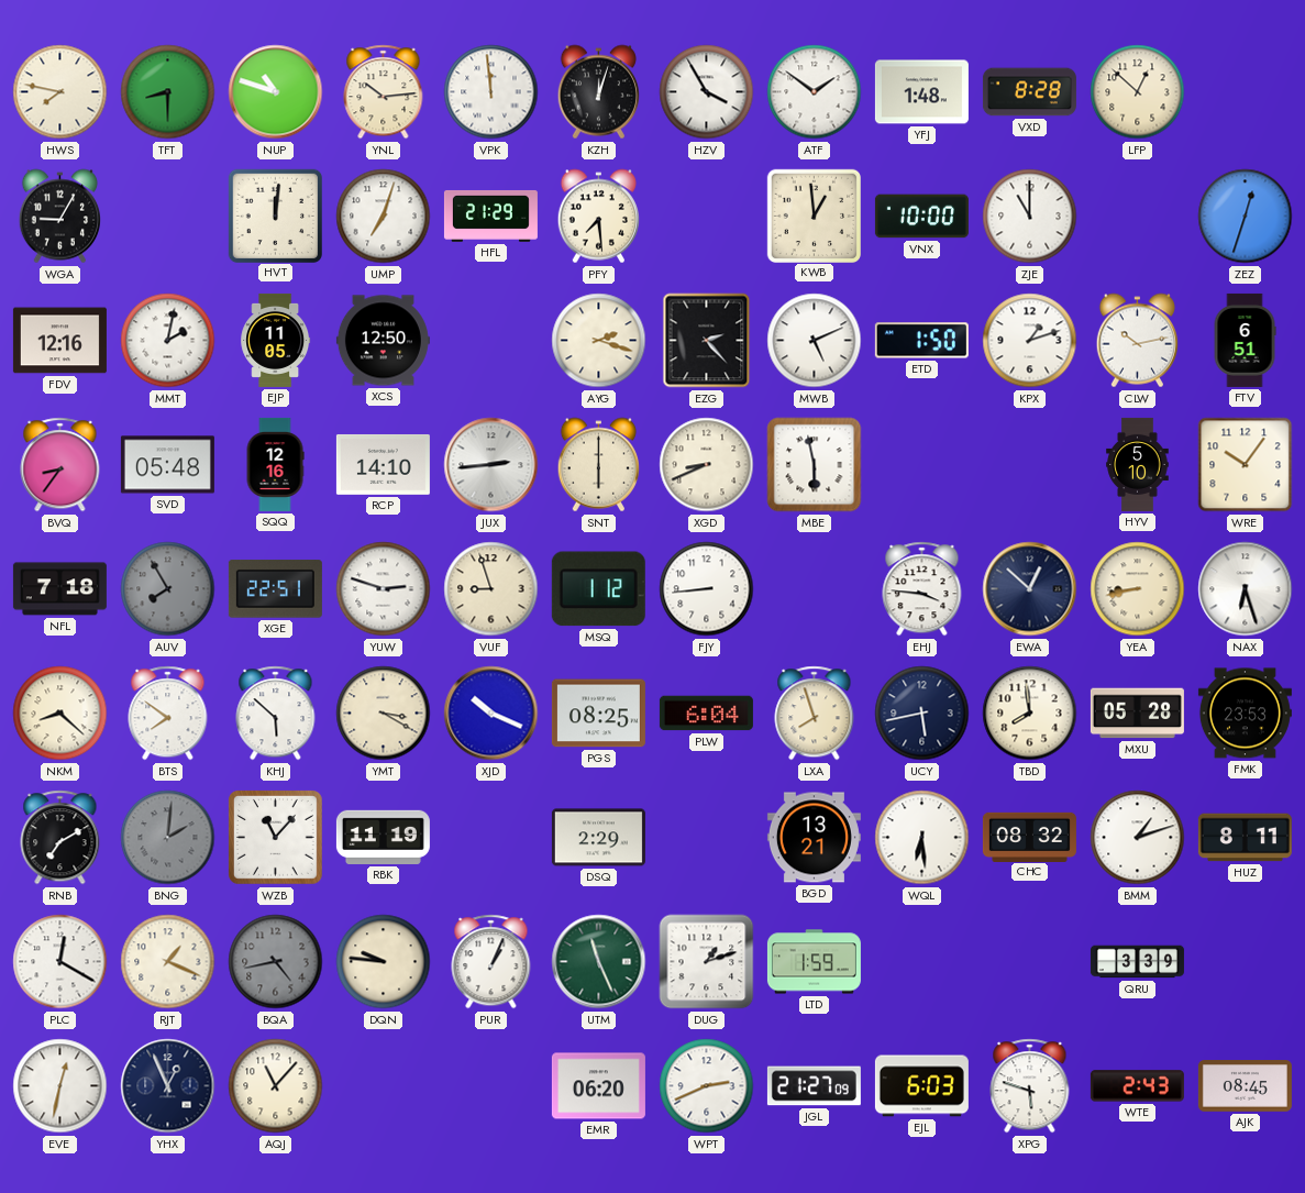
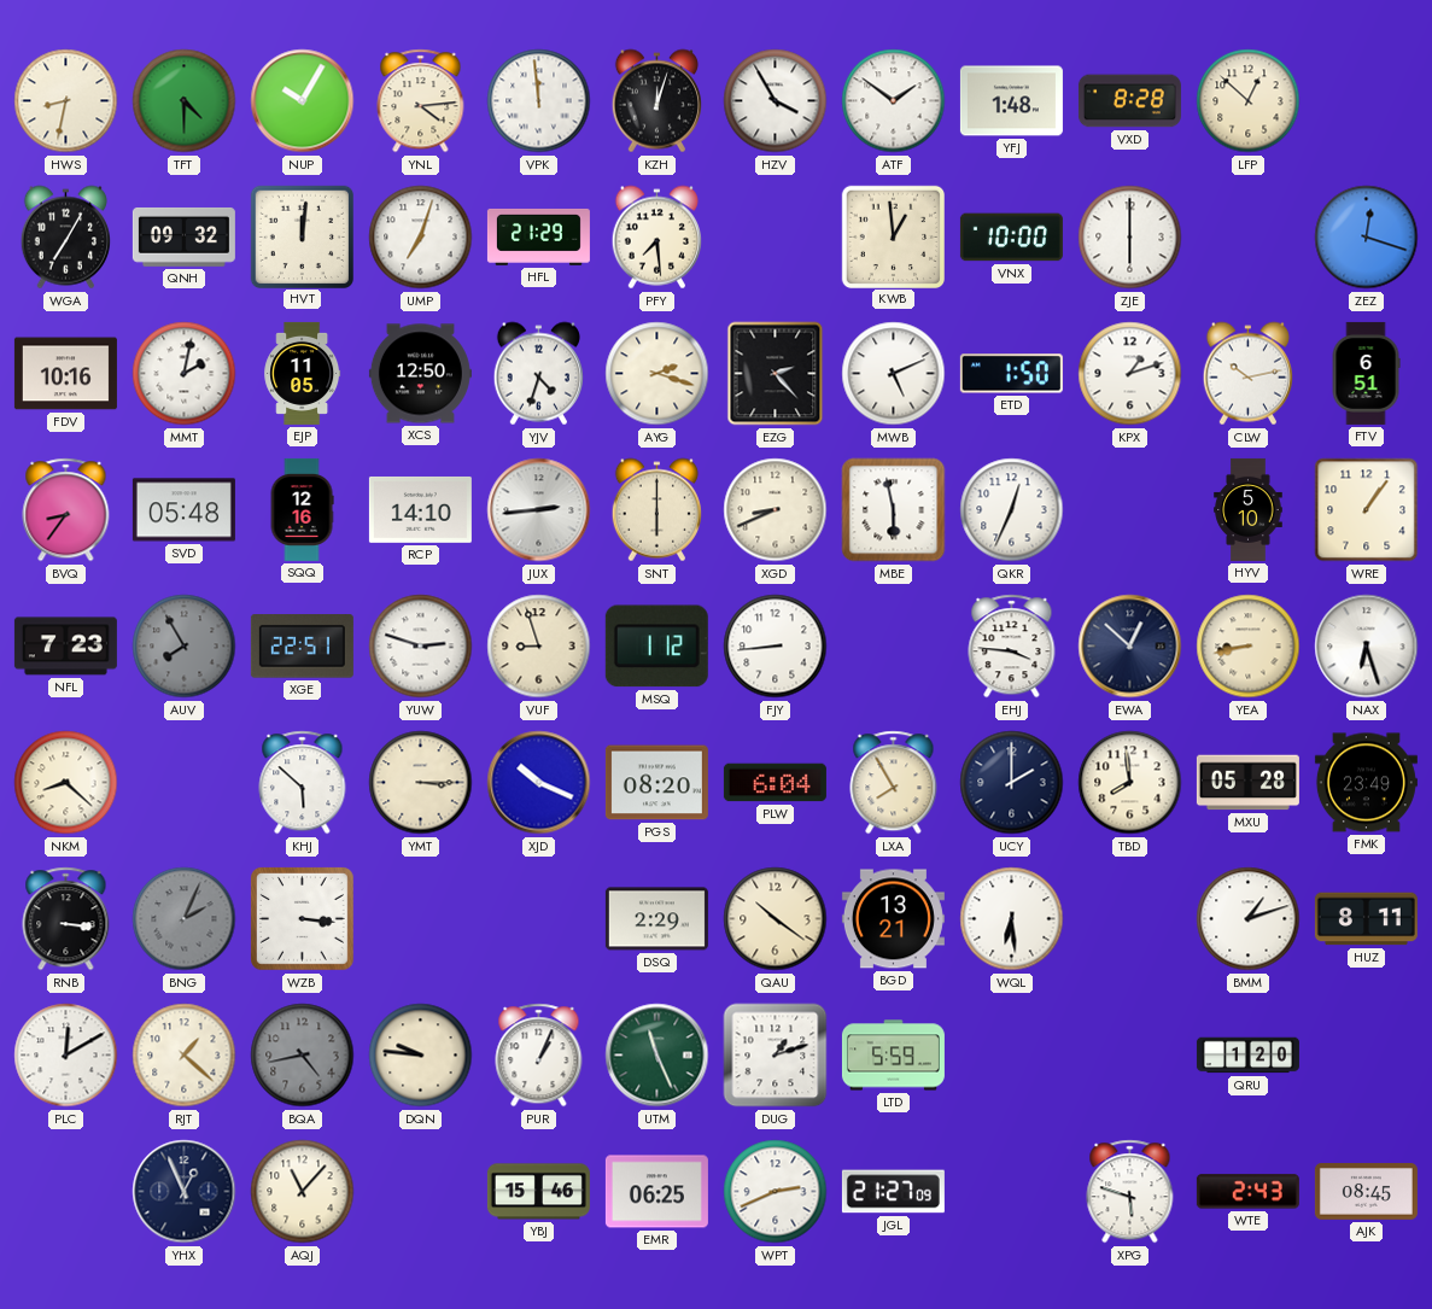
HWS: 7:47 -> 8:32 (66, 101)
TFT: 8:30 -> 4:30 (185, 101)
NUP: 10:48 -> 10:05 (303, 101)
YNL: 10:14 -> 4:14 (421, 101)
WGA: 9:05 -> 7:05 (65, 238)
QNH: none -> 09:32 (183, 236)
ZJE: 11:00 -> 6:00 (1130, 238)
ZEZ: 12:33 -> 12:18 (1367, 238)
FDV: 12:16 -> 10:16 (65, 374)
YJV: none -> 4:33 (538, 374)
QKR: none -> 12:34 (1012, 510)
WRE: 10:06 -> 1:06 (1367, 510)
NFL: 7:18 -> 7:23 (65, 647)
BTS: 7:51 -> none (168, 714)
YMT: 3:20 -> 3:15 (421, 783)
PGS: 08:25 -> 08:20 (656, 783)
LXA: 7:57 -> 7:55 (894, 783)
UCY: 5:43 -> 2:00 (1012, 783)
FMK: 23:53 -> 23:49 (1366, 783)
RNB: 7:10 -> 3:16 (66, 919)
BNG: 2:01 -> 2:04 (185, 919)
WZB: 11:07 -> 3:16 (303, 919)
RBK: 11:19 -> none (383, 837)
QAU: none -> 10:21 (776, 919)
CHC: 08:32 -> none (1029, 837)
PLC: 12:20 -> 12:10 (66, 1056)
RJT: 1:19 -> 1:22 (185, 1056)
LTD: 1:59 -> 5:59 (893, 1056)
QRU: 3:39 -> 1:20 (1247, 1056)
EVE: 12:32 -> none (60, 1086)
YBJ: none -> 15:46 (538, 1192)
EMR: 06:20 -> 06:25 (656, 1192)
EJL: 6:03 -> none (921, 1086)
